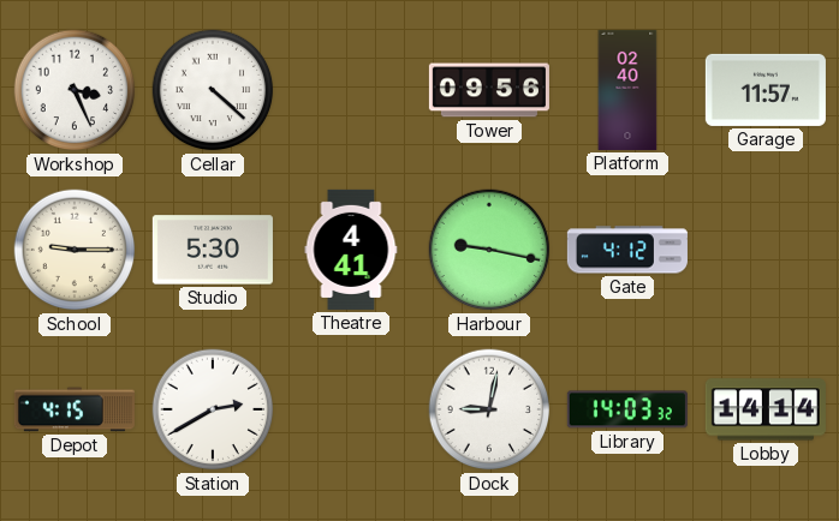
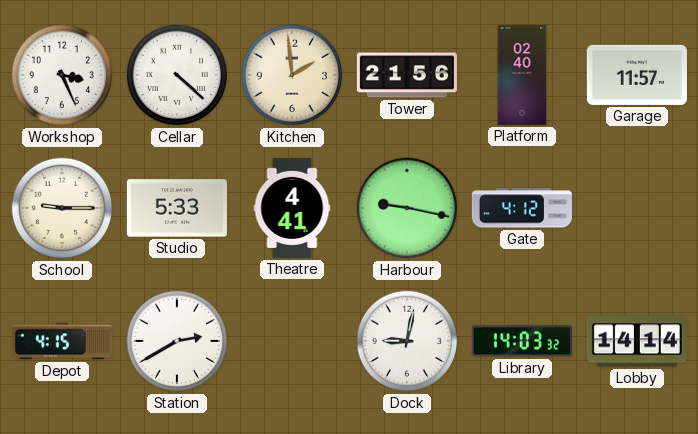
Kitchen: none -> 1:59 (292, 75)
Tower: 09:56 -> 21:56 (407, 75)
Studio: 5:30 -> 5:33 (177, 208)
